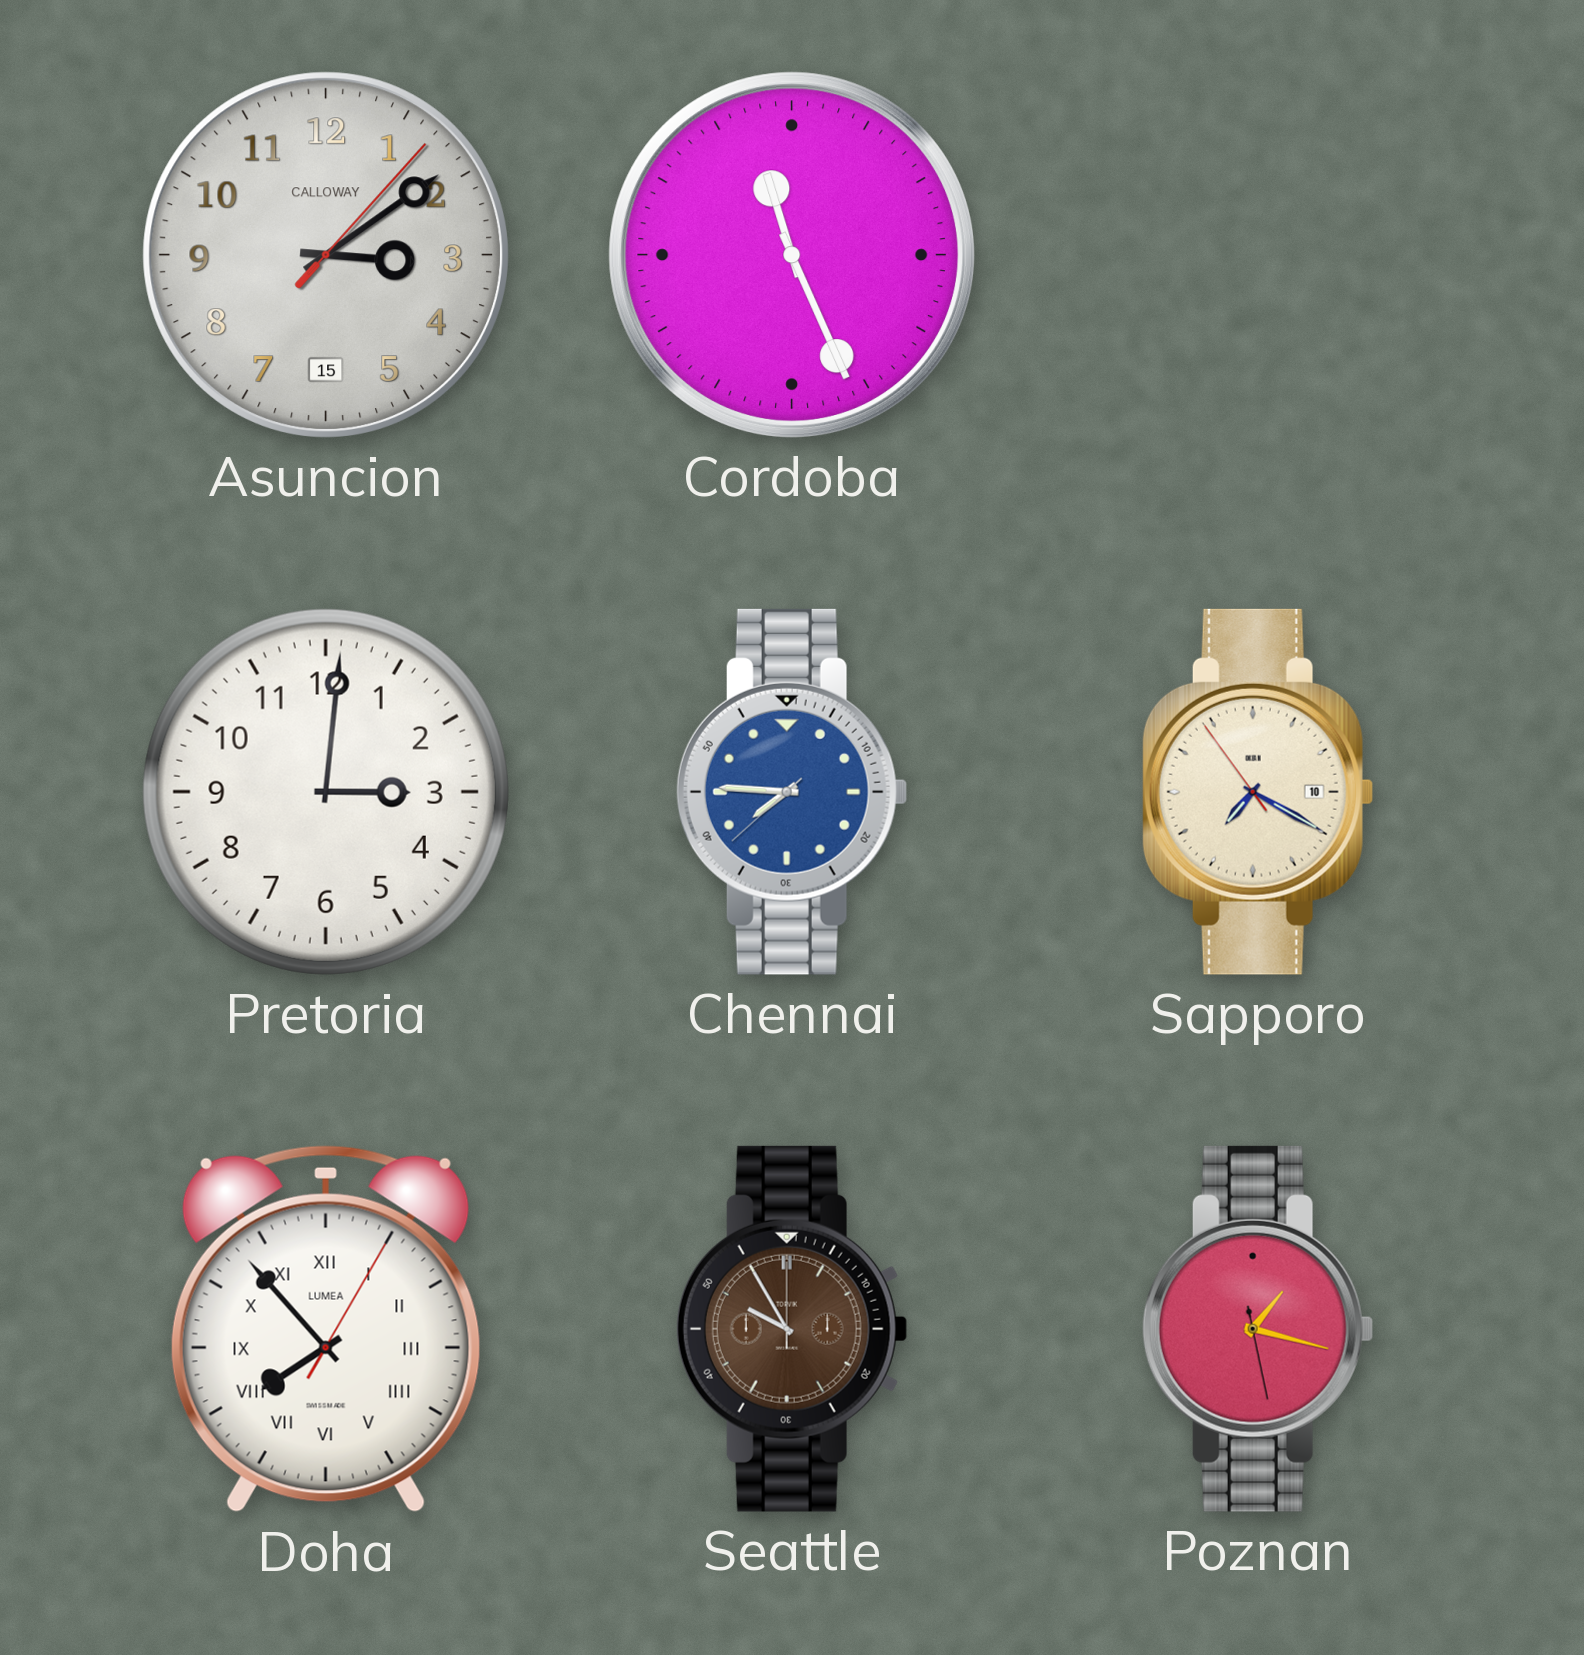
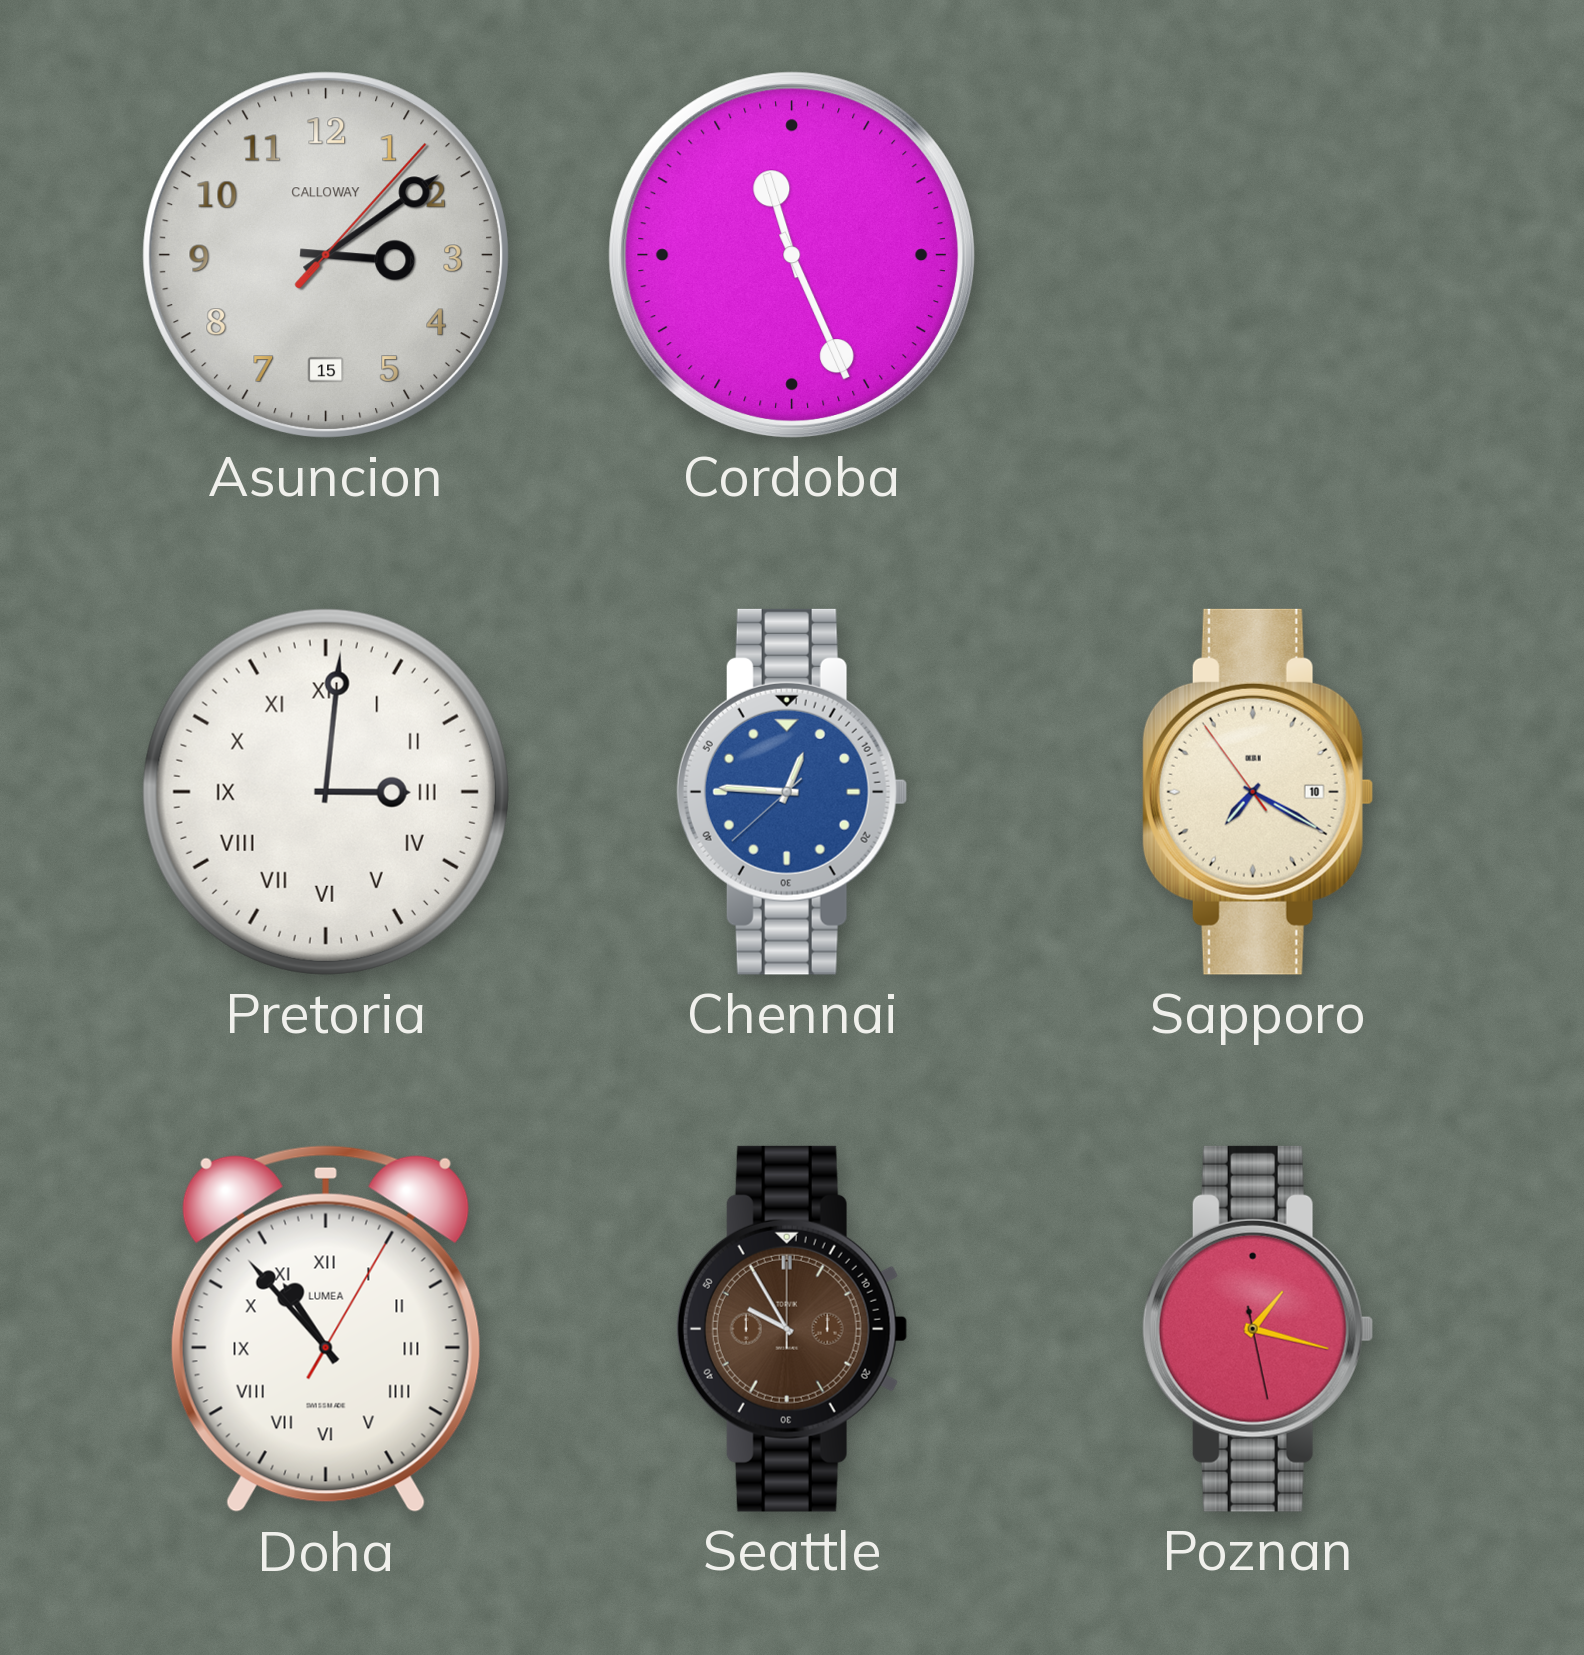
Pretoria numerals: Arabic -> Roman (326, 792)
Chennai: 7:45 -> 12:45 (792, 792)
Doha: 7:53 -> 10:53 (326, 1329)
